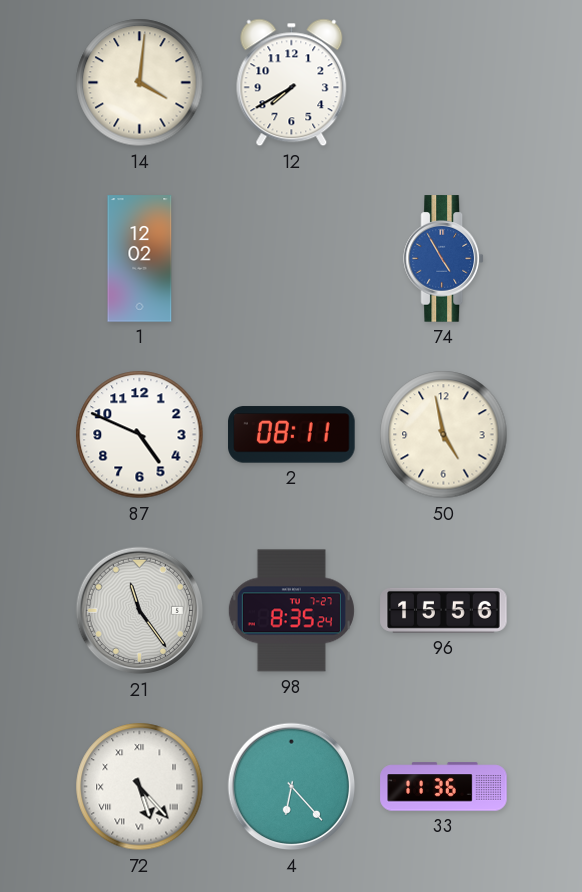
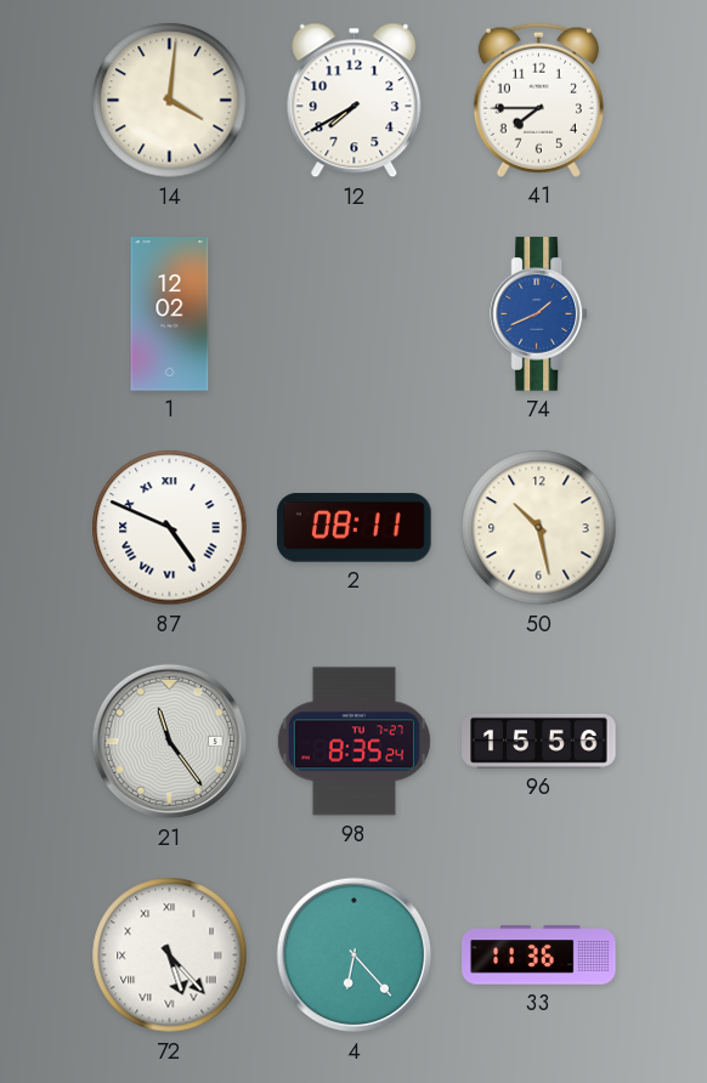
41: none -> 7:45 (538, 100)
74: 4:55 -> 1:41 (538, 314)
87 numerals: Arabic -> Roman (170, 528)
50: 4:58 -> 10:28 (539, 528)
